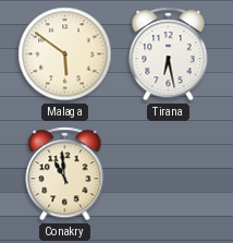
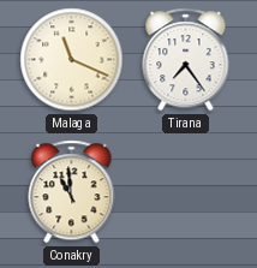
Malaga: 5:51 -> 11:19 (72, 60)
Tirana: 6:28 -> 7:24 (186, 60)
